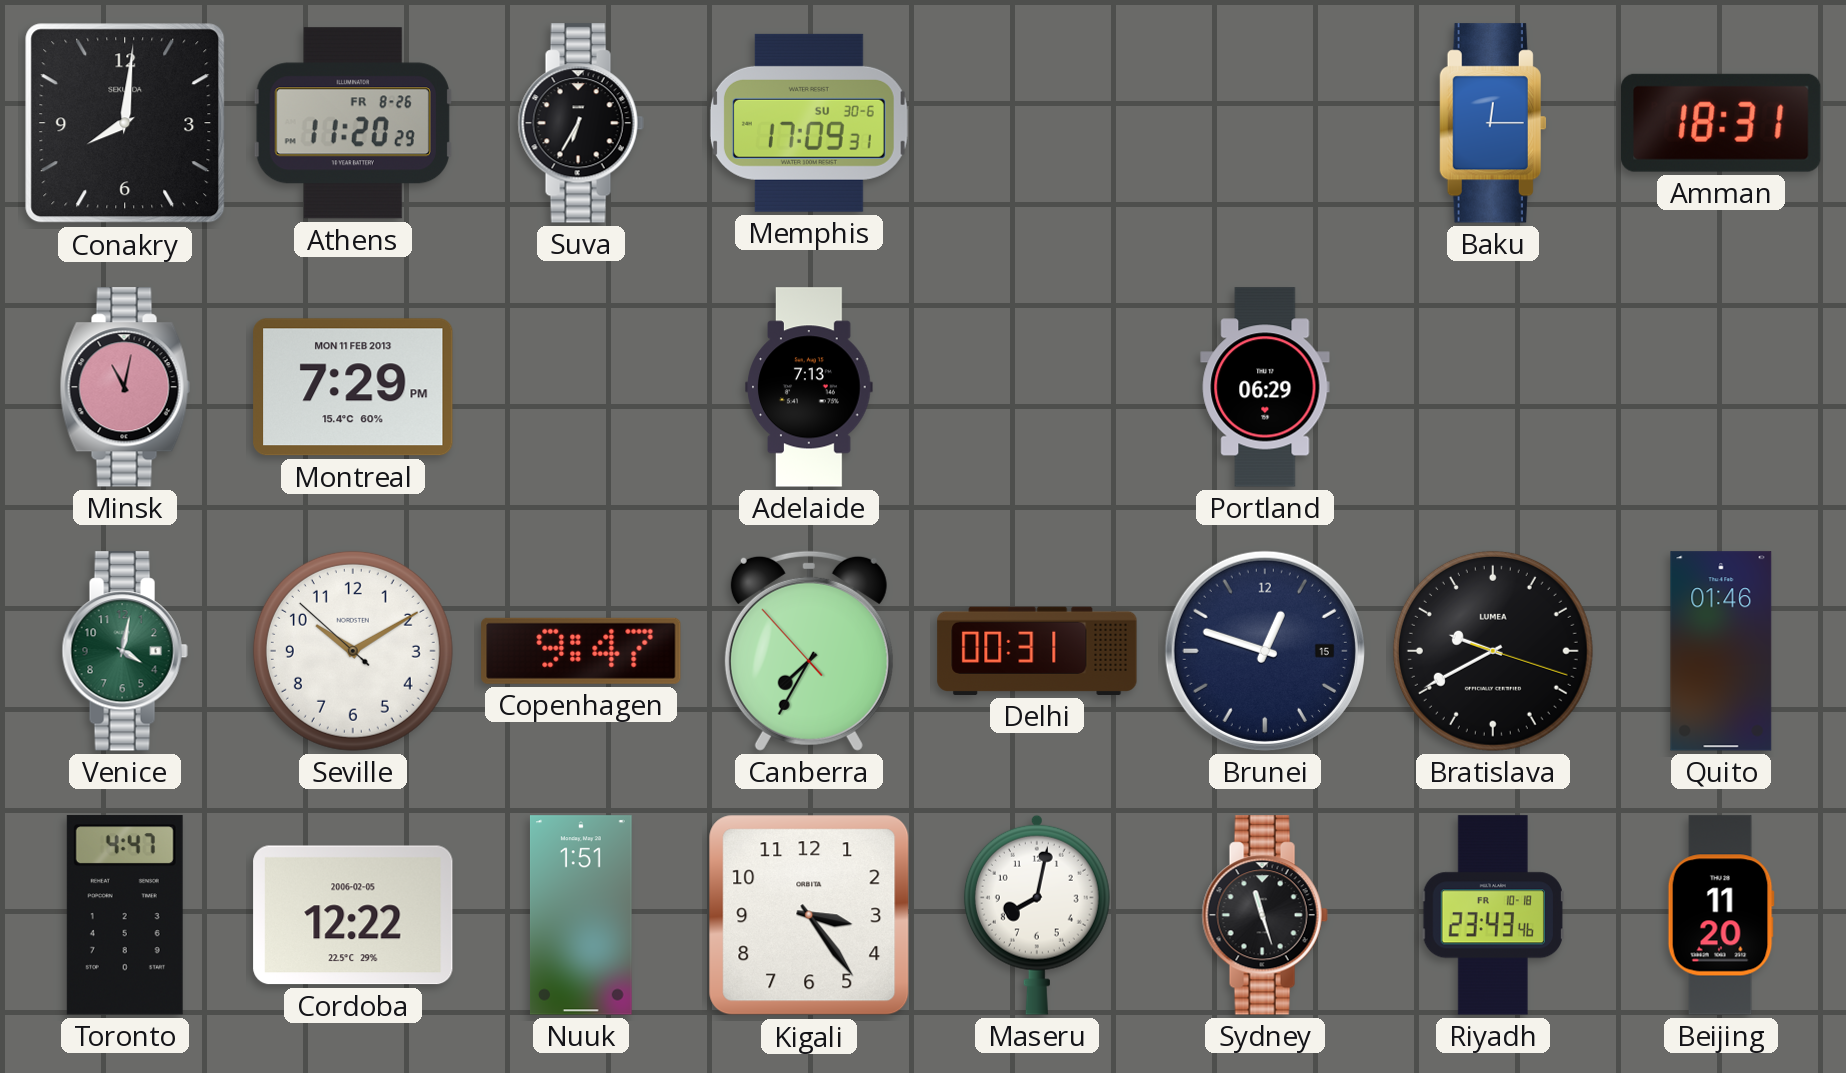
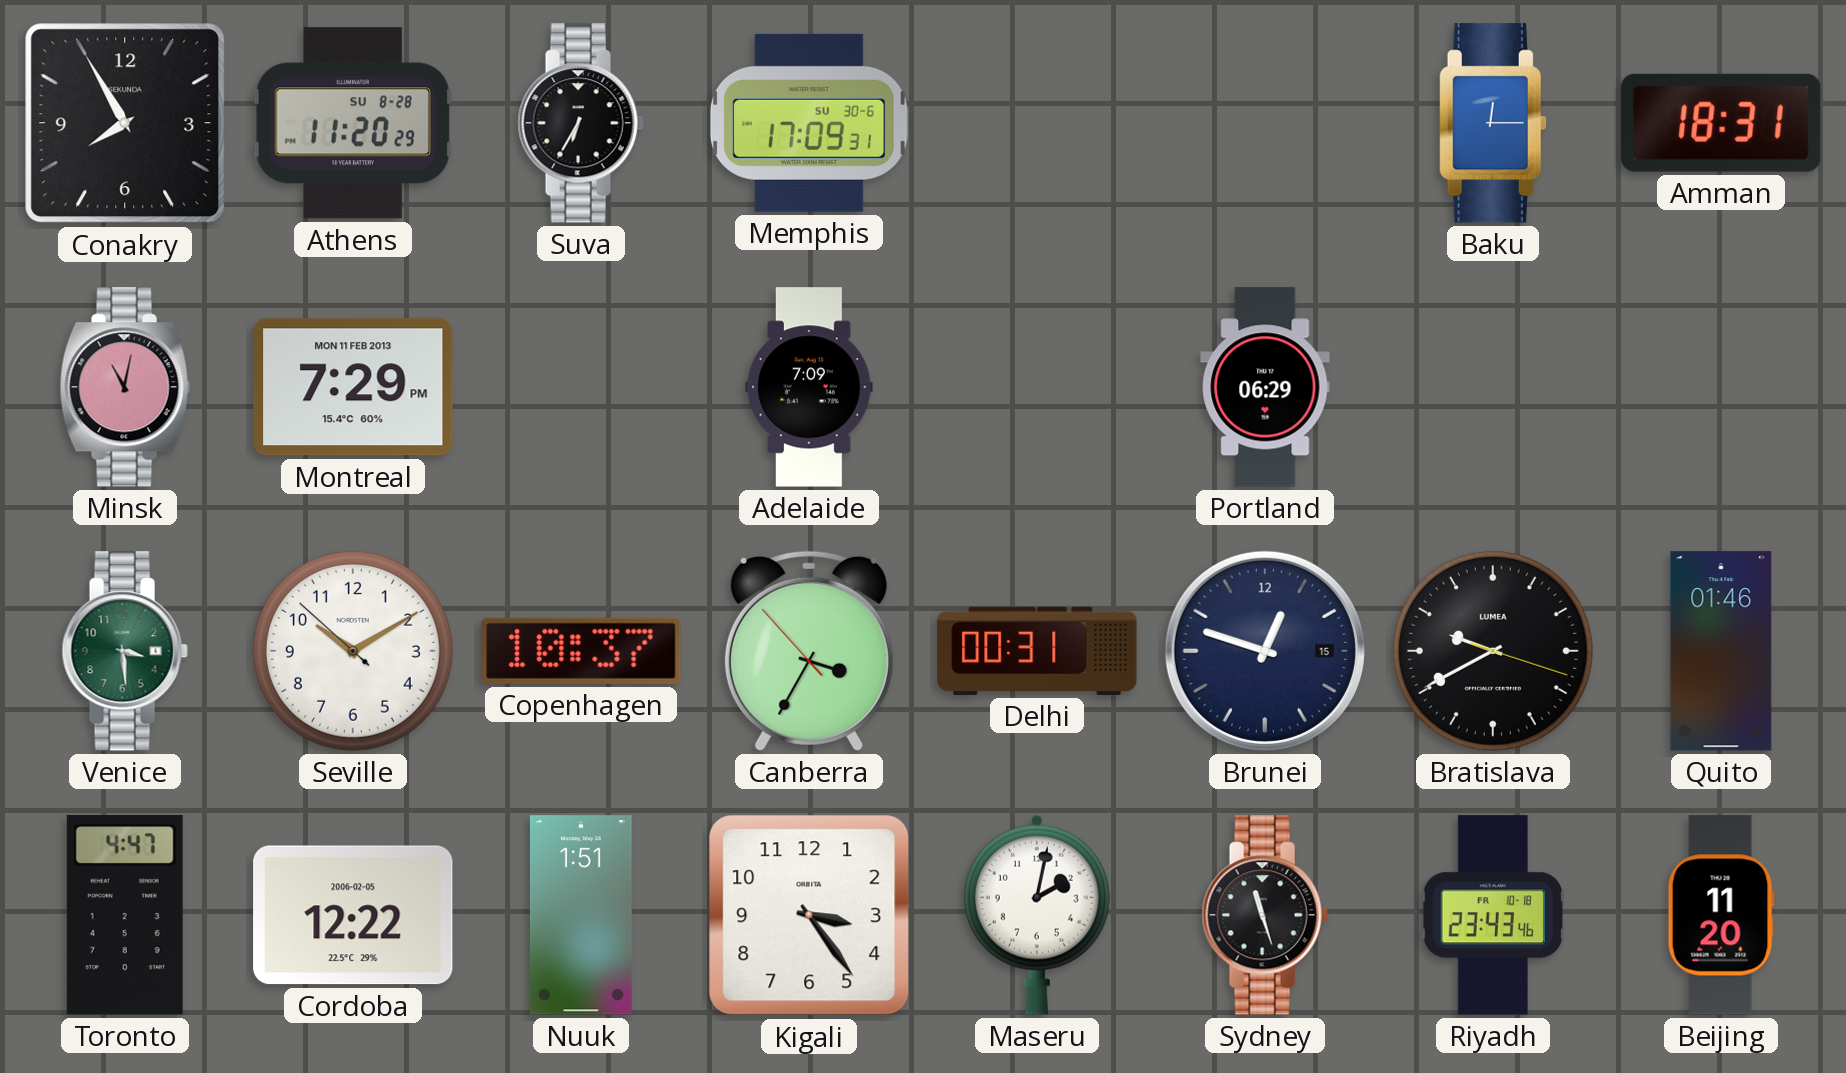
Conakry: 8:01 -> 7:55 (125, 123)
Athens date: FR 8-26 -> SU 8-28 (353, 123)
Adelaide: 7:13 -> 7:09 (809, 387)
Venice: 4:02 -> 3:29 (125, 651)
Copenhagen: 9:47 -> 10:37 (581, 651)
Canberra: 7:34 -> 3:34 (809, 651)
Maseru: 8:02 -> 2:02 (1037, 915)
